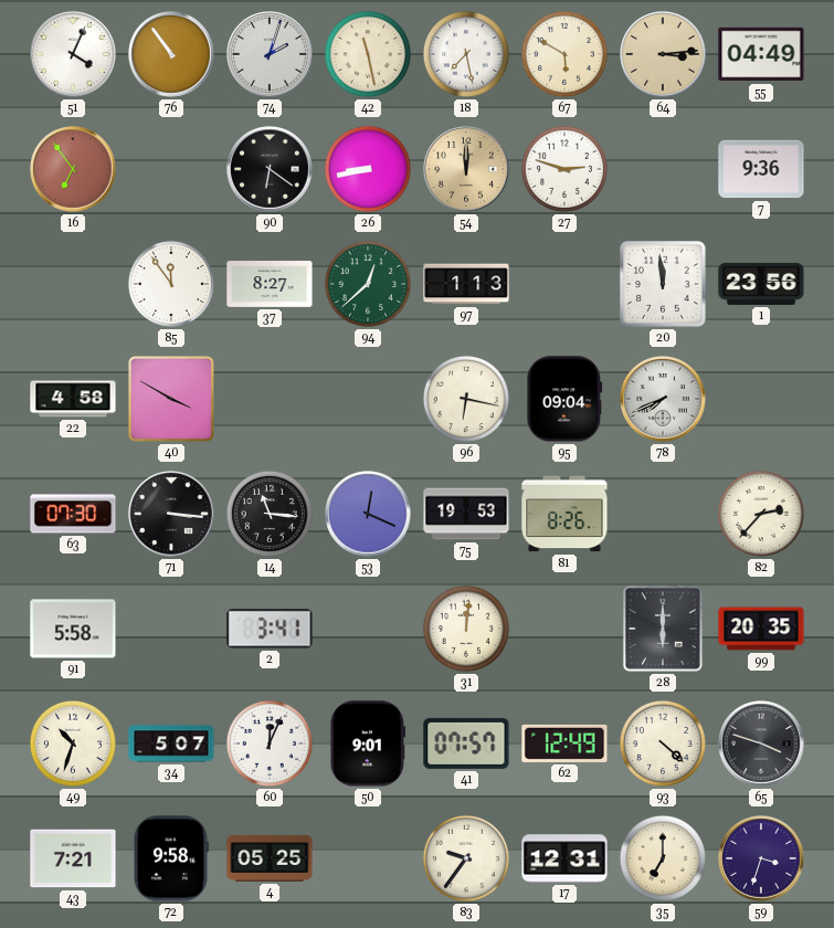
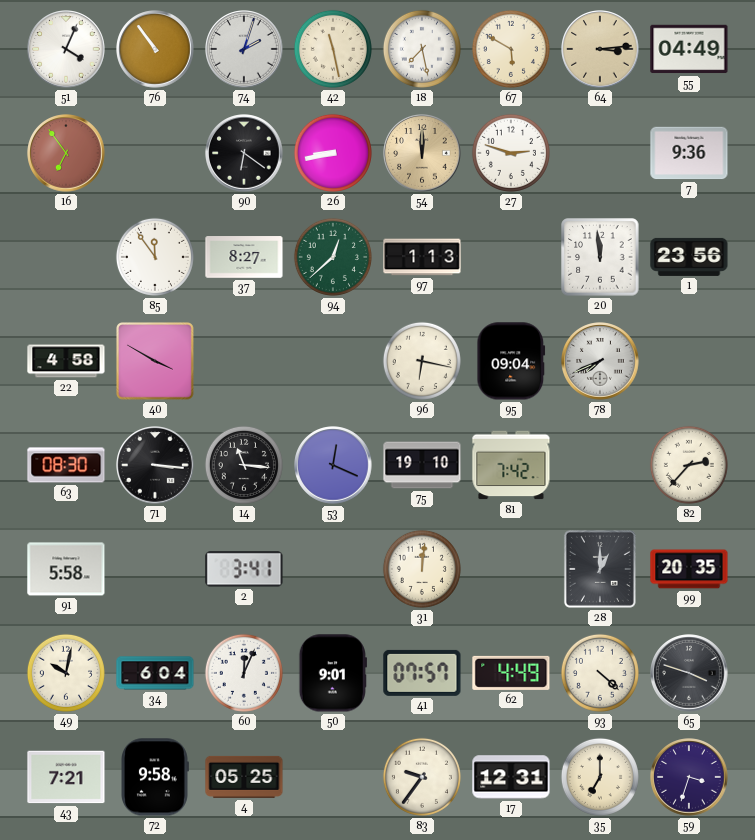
63: 07:30 -> 08:30 (66, 465)
75: 19:53 -> 19:10 (422, 465)
81: 8:26 -> 7:42 (511, 465)
28: 6:00 -> 1:00 (600, 569)
49: 10:33 -> 10:02 (66, 673)
34: 5:07 -> 6:04 (155, 673)
62: 12:49 -> 4:49 (511, 673)
